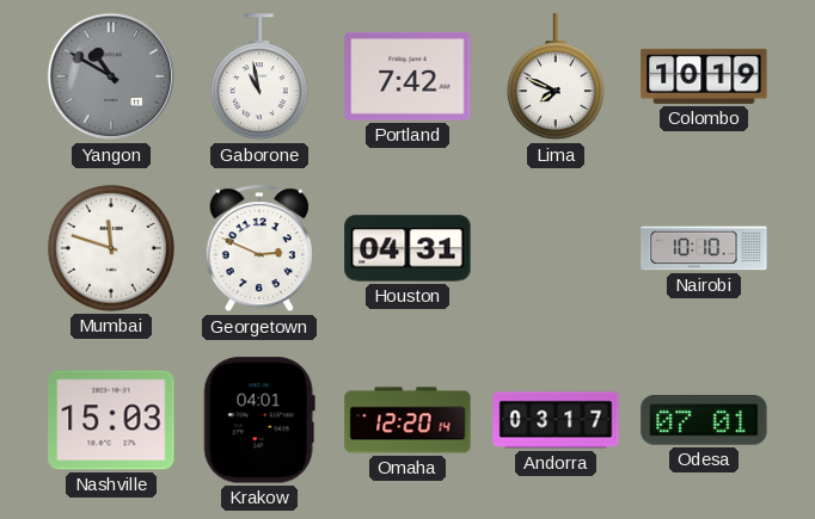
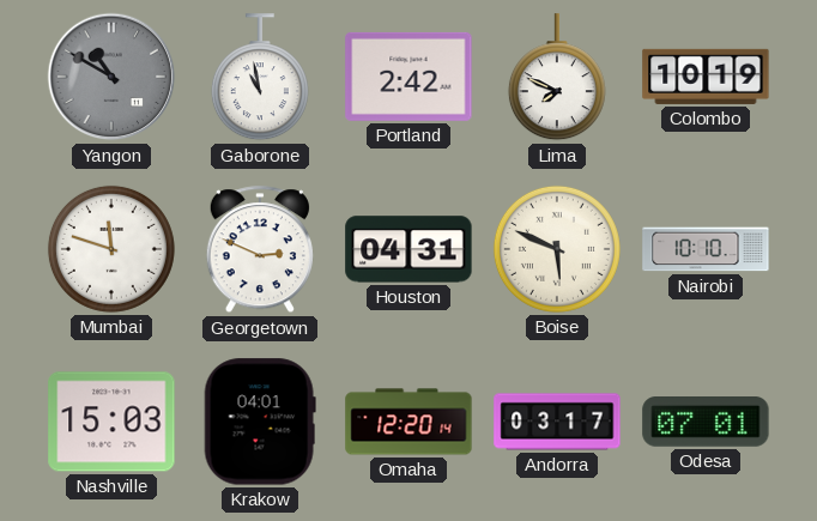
Portland: 7:42 -> 2:42 (408, 77)
Boise: none -> 5:49 (557, 249)
